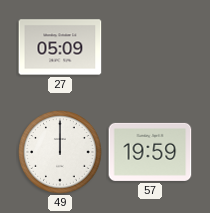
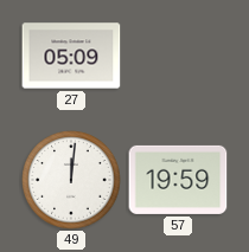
49: 12:00 -> 12:01 (71, 180)
